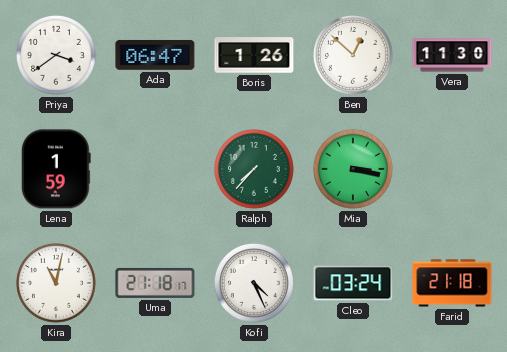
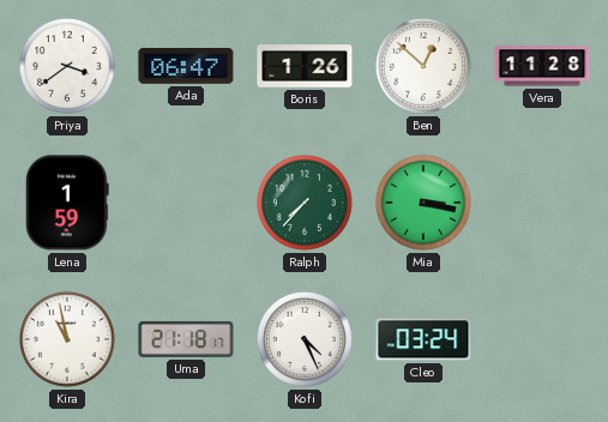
Vera: 11:30 -> 11:28 (542, 66)
Kira: 11:02 -> 10:58 (67, 339)
Farid: 21:18 -> none (452, 283)
